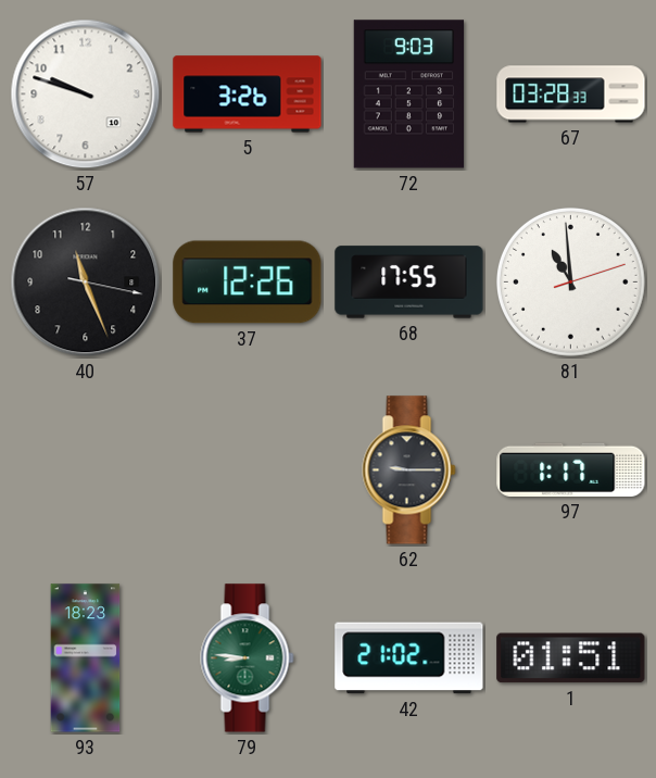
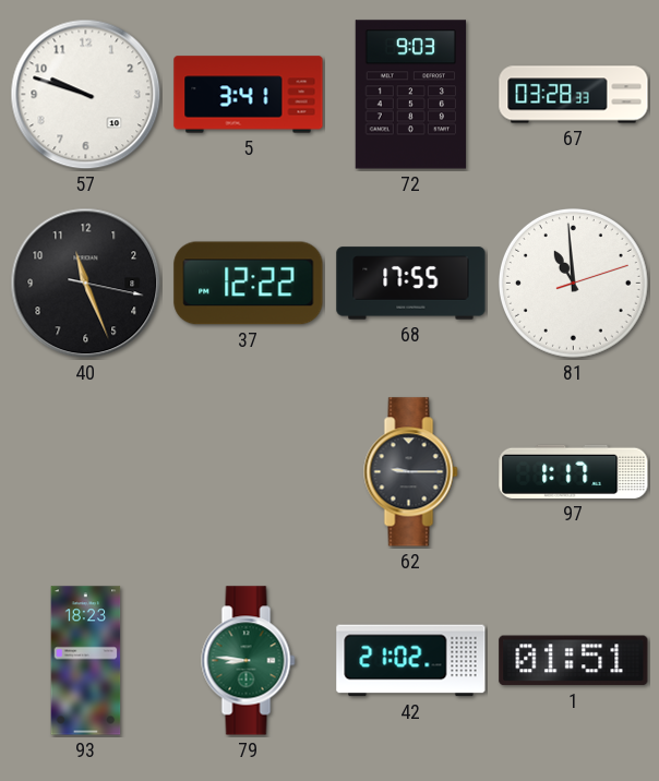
5: 3:26 -> 3:41 (249, 95)
37: 12:26 -> 12:22 (249, 284)
